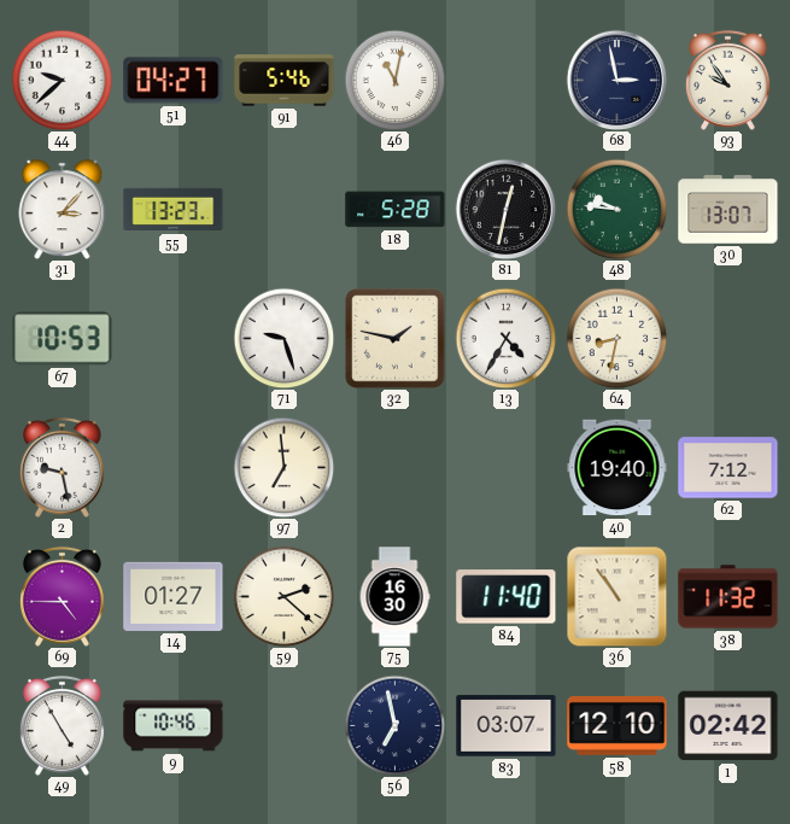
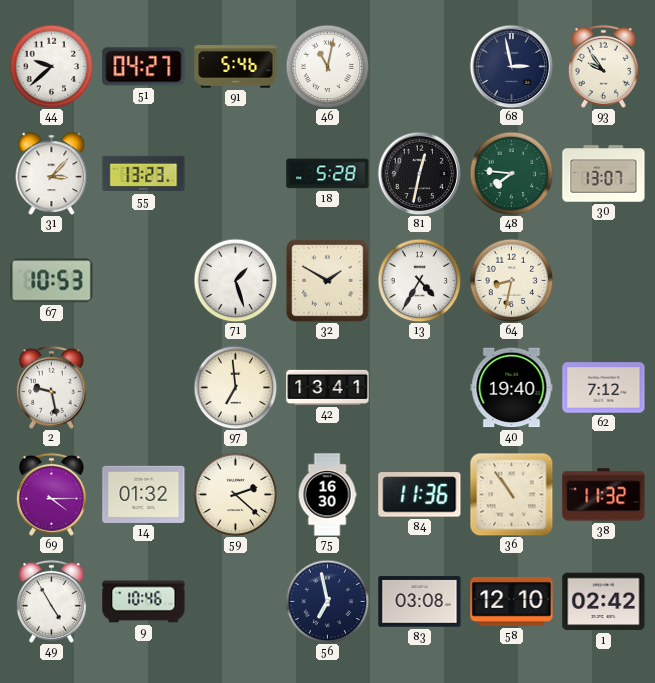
48: 9:46 -> 7:46 (511, 173)
71: 9:27 -> 1:27 (235, 280)
32: 1:47 -> 1:50 (328, 281)
42: none -> 13:41 (328, 387)
69: 4:45 -> 4:15 (51, 494)
14: 01:27 -> 01:32 (144, 494)
84: 11:40 -> 11:36 (420, 495)
83: 03:07 -> 03:08 (420, 602)
